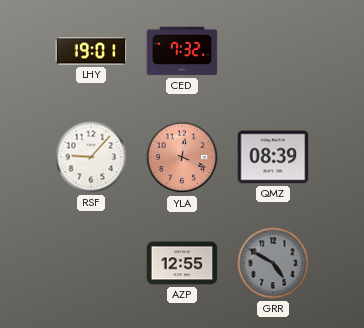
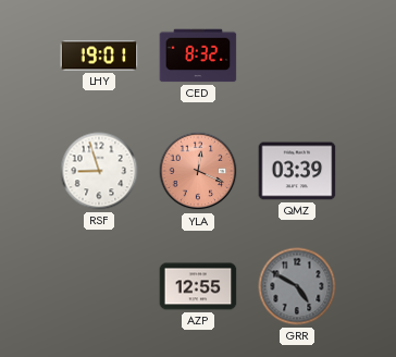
CED: 7:32 -> 8:32 (198, 56)
RSF: 9:07 -> 8:57 (99, 171)
QMZ: 08:39 -> 03:39 (297, 171)
